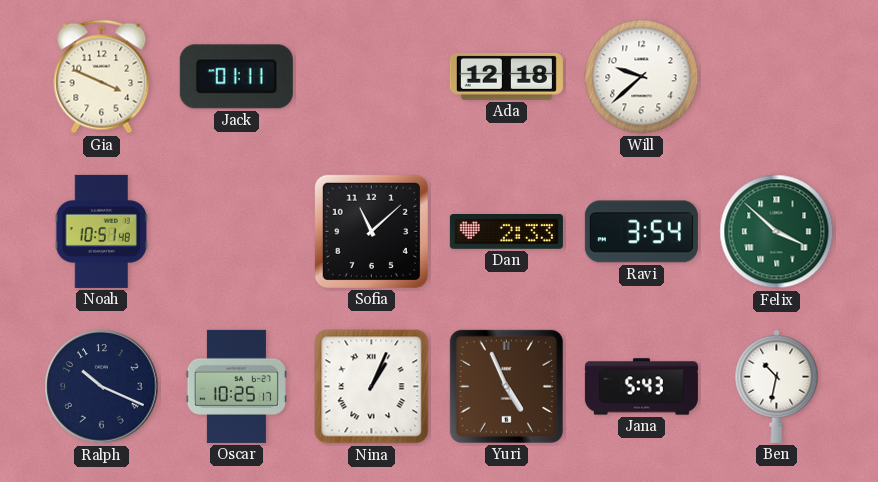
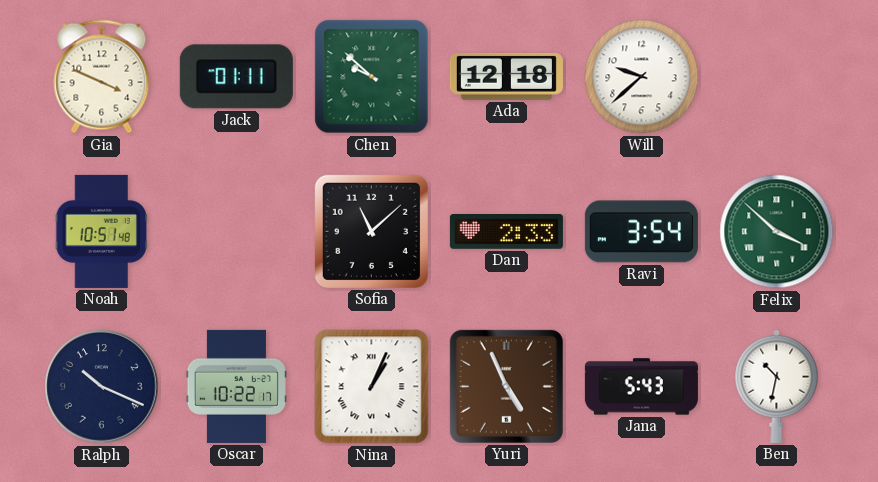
Chen: none -> 9:52 (372, 77)
Oscar: 10:25 -> 10:22 (236, 386)
